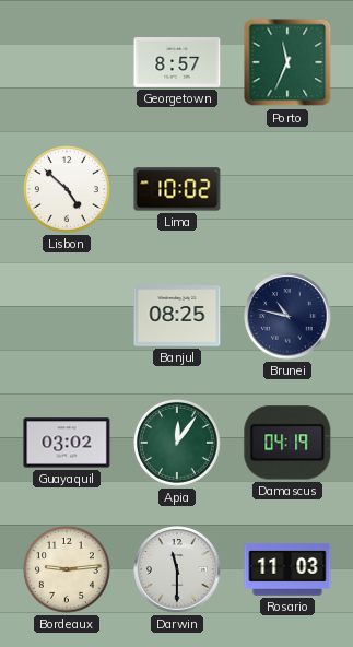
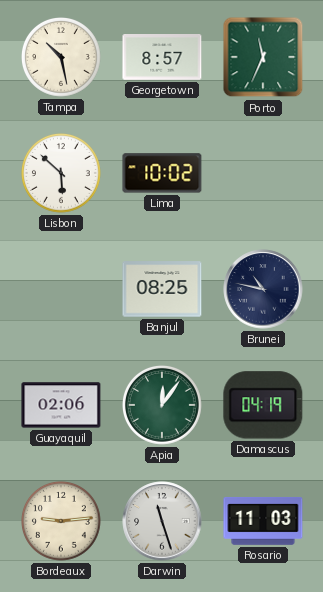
Tampa: none -> 10:28 (62, 58)
Lisbon: 4:52 -> 5:52 (62, 174)
Guayaquil: 03:02 -> 02:06 (61, 405)
Darwin: 11:30 -> 11:27 (162, 521)
